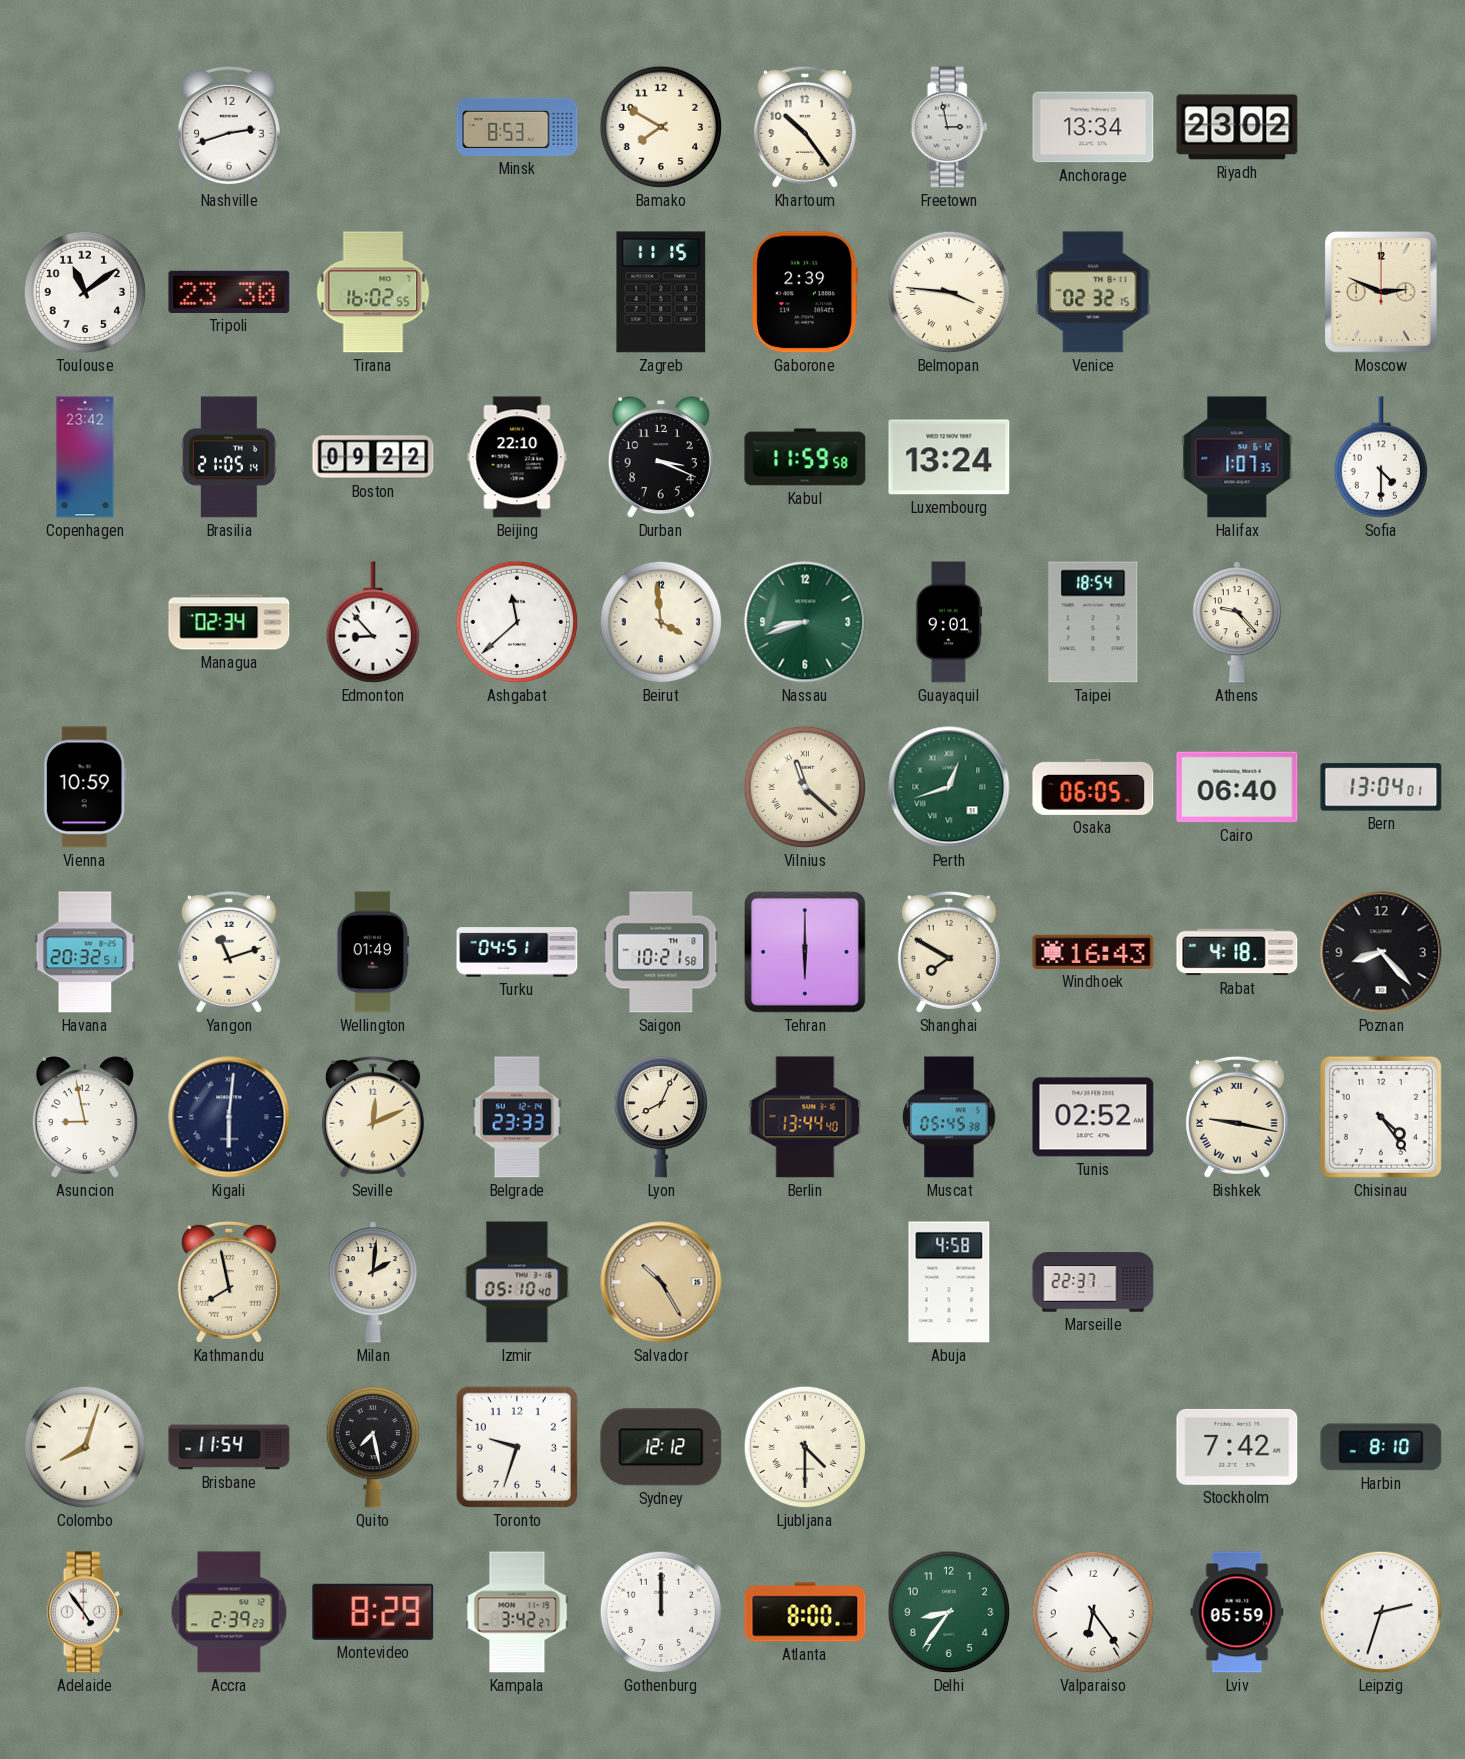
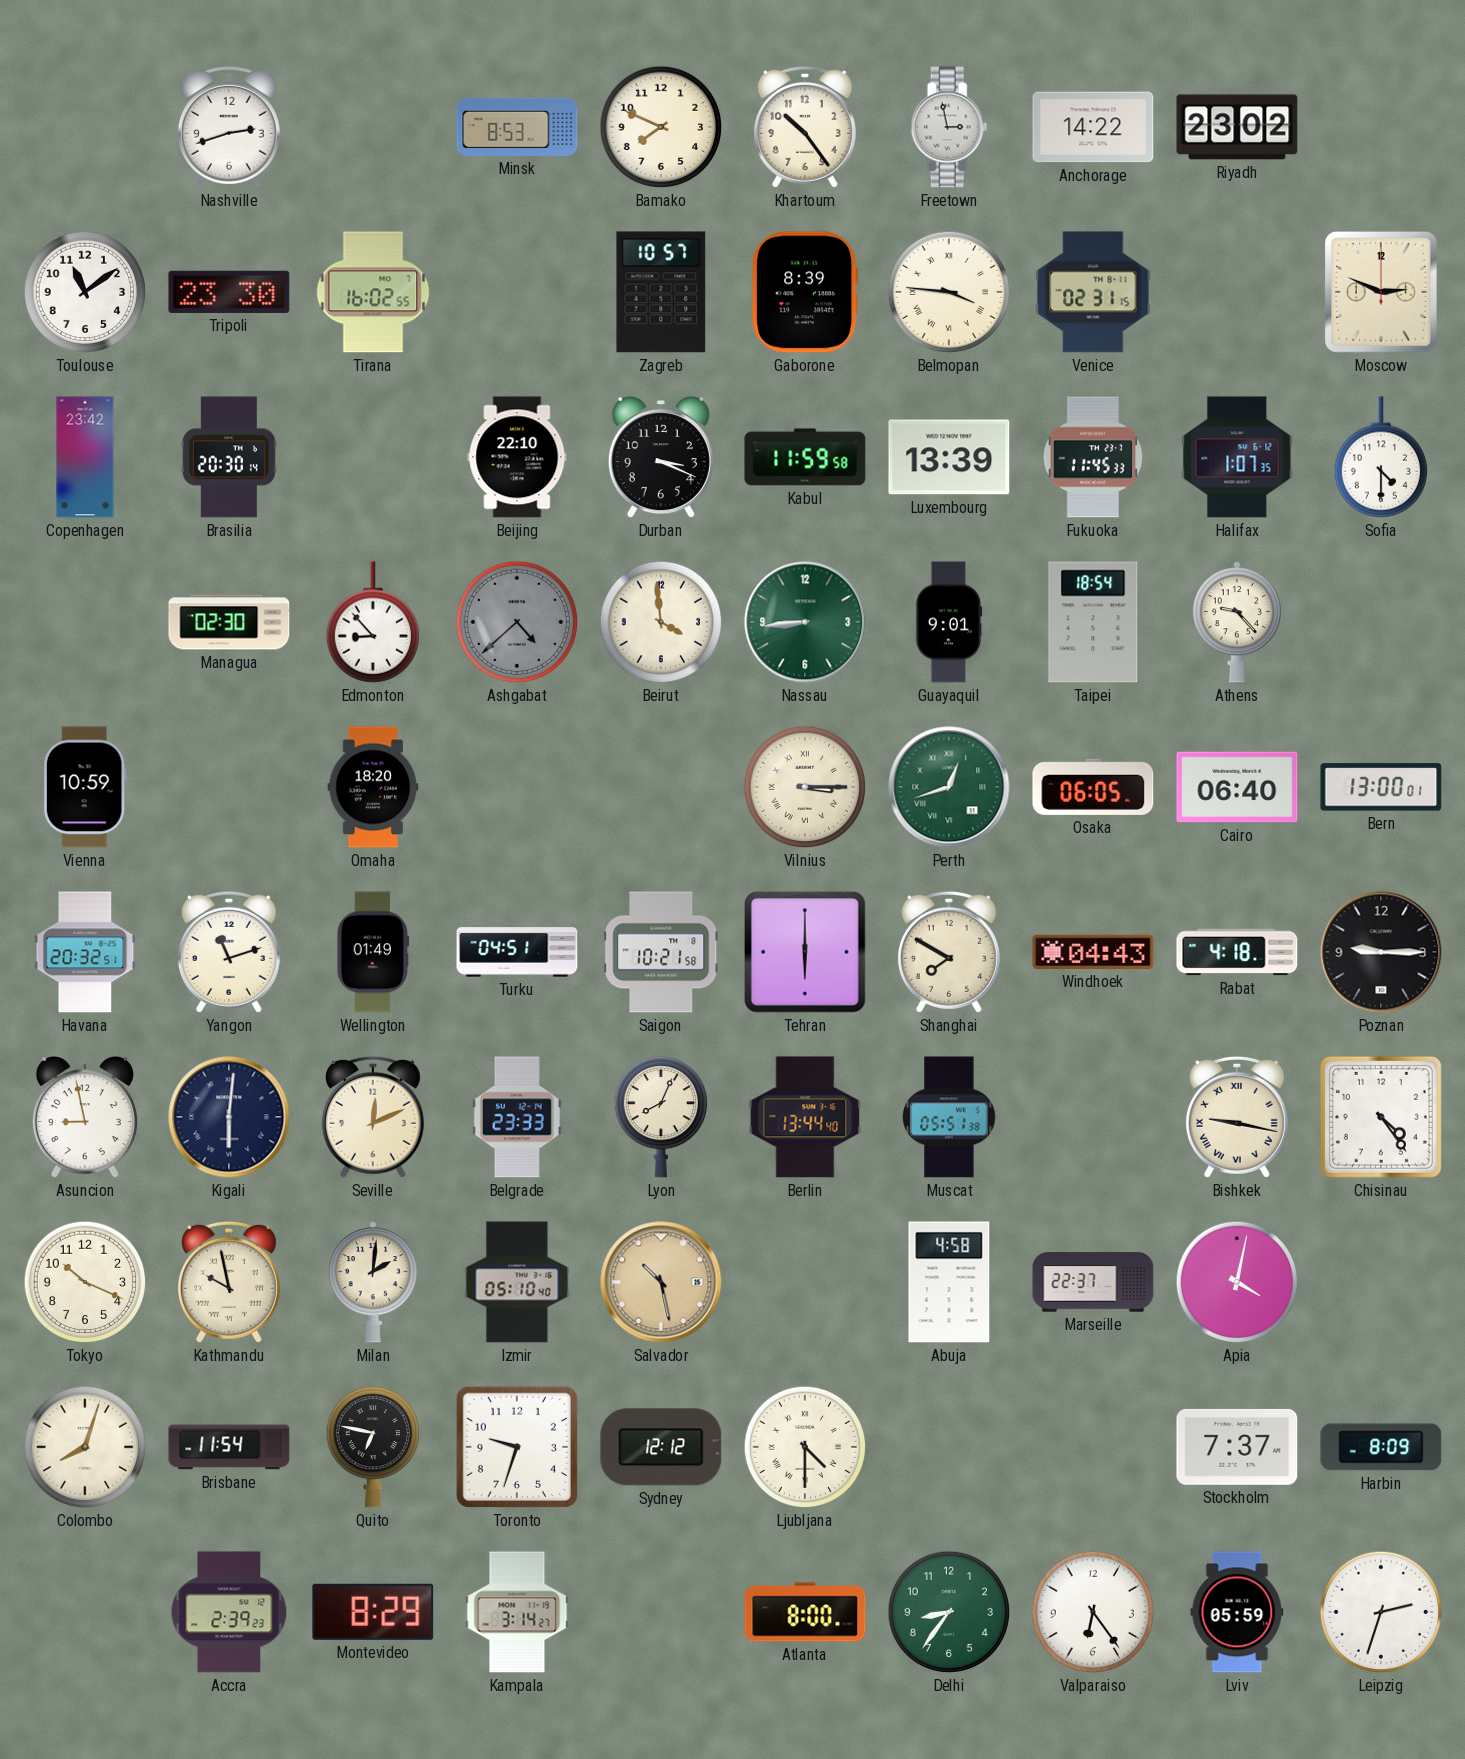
Bamako: 7:50 -> 7:49 (661, 127)
Anchorage: 13:34 -> 14:22 (1093, 127)
Zagreb: 11:15 -> 10:57 (661, 292)
Gaborone: 2:39 -> 8:39 (805, 292)
Venice: 02:32 -> 02:31 (1093, 292)
Brasilia: 21:05 -> 20:30 (229, 457)
Boston: 09:22 -> none (373, 457)
Luxembourg: 13:24 -> 13:39 (949, 457)
Fukuoka: none -> 11:45 (1093, 457)
Managua: 02:34 -> 02:30 (229, 622)
Ashgabat: 11:38 -> 4:38 (517, 622)
Ashgabat dial: white -> grey (517, 622)
Nassau: 8:42 -> 8:44 (805, 622)
Omaha: none -> 18:20 (373, 787)
Vilnius: 11:22 -> 3:15 (805, 787)
Bern: 13:04 -> 13:00 (1381, 787)
Windhoek: 16:43 -> 04:43 (1093, 952)
Poznan: 8:23 -> 9:15 (1381, 952)
Muscat: 05:45 -> 05:51 (949, 1117)
Tunis: 02:52 -> none (1093, 1117)
Tokyo: none -> 10:19 (85, 1282)
Kathmandu: 7:58 -> 9:58 (229, 1282)
Salvador: 10:25 -> 10:28 (661, 1282)
Apia: none -> 4:02 (1237, 1282)
Quito: 7:28 -> 6:47 (372, 1447)
Stockholm: 7:42 -> 7:37 (1237, 1447)
Harbin: 8:10 -> 8:09 (1381, 1447)
Adelaide: 4:54 -> none (85, 1612)
Kampala: 3:42 -> 3:14 (517, 1612)
Gothenburg: 12:00 -> none (661, 1612)
